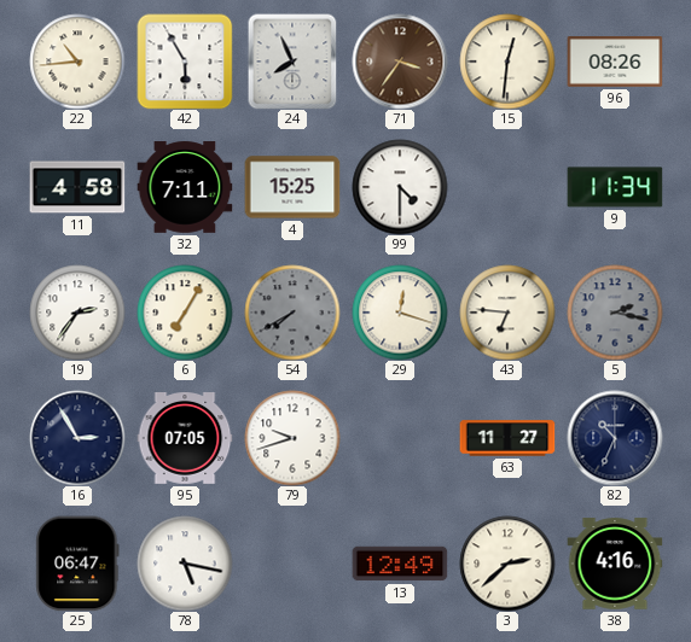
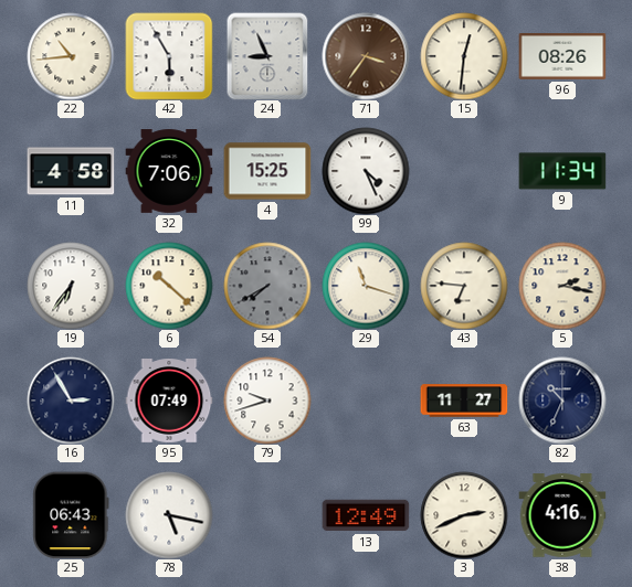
24: 7:56 -> 8:56 (267, 56)
32: 7:11 -> 7:06 (169, 171)
99: 4:30 -> 4:26 (366, 171)
19: 2:36 -> 6:36 (71, 286)
6: 7:05 -> 10:22 (169, 286)
29: 12:18 -> 11:18 (366, 286)
5 dial: grey -> cream (562, 286)
95: 07:05 -> 07:49 (169, 402)
25: 06:47 -> 06:43 (71, 515)
3: 2:38 -> 2:41 (464, 515)
